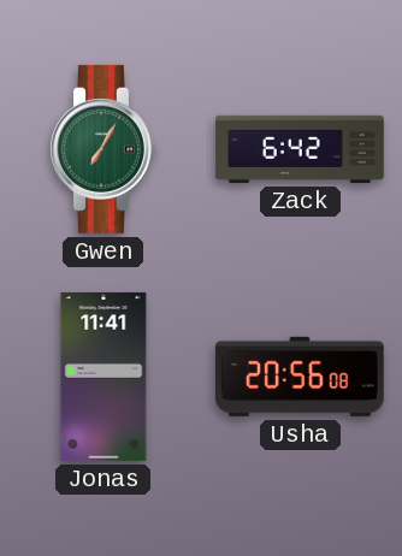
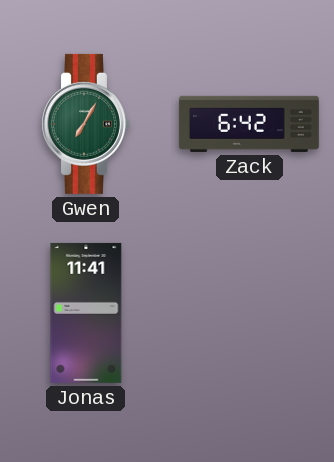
Usha: 20:56 -> none (300, 377)
